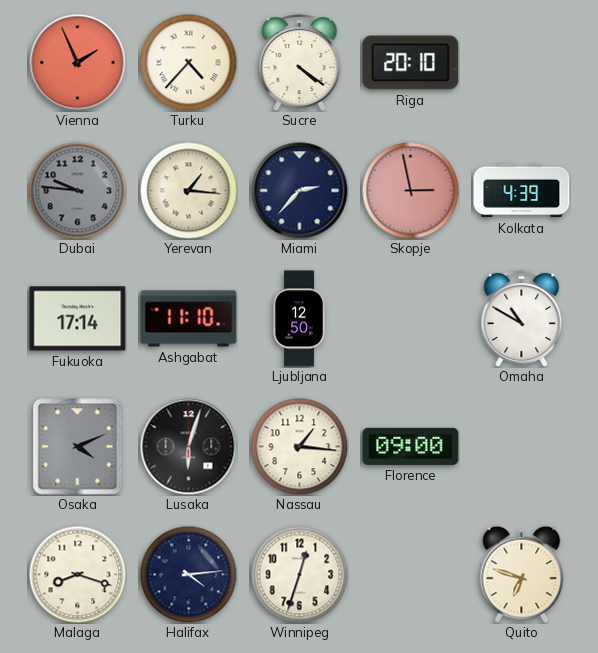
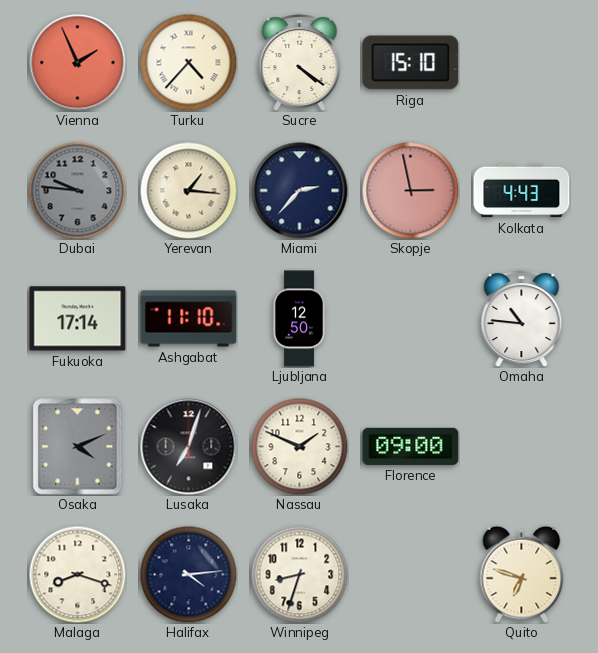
Riga: 20:10 -> 15:10 (411, 63)
Kolkata: 4:39 -> 4:43 (522, 191)
Omaha: 10:50 -> 10:46 (522, 318)
Lusaka: 6:03 -> 7:03 (189, 447)
Nassau: 1:16 -> 1:49 (299, 446)
Winnipeg: 12:33 -> 8:33 (299, 574)
